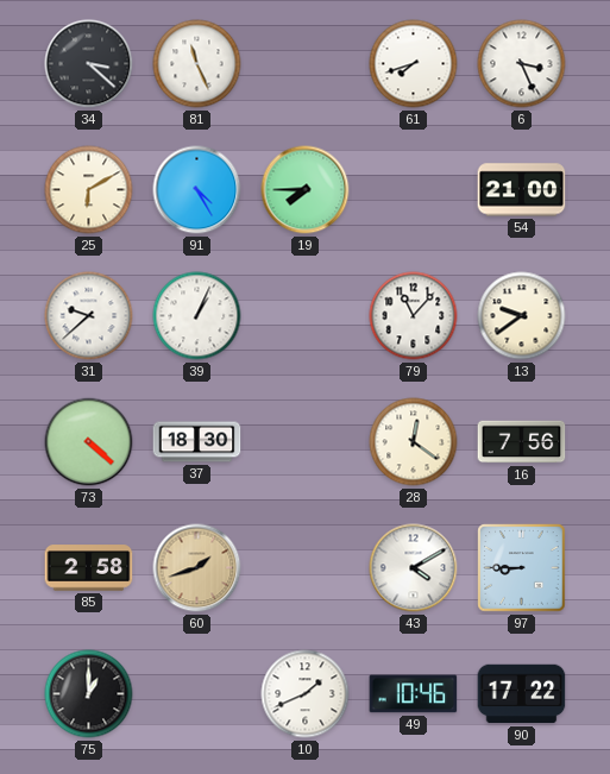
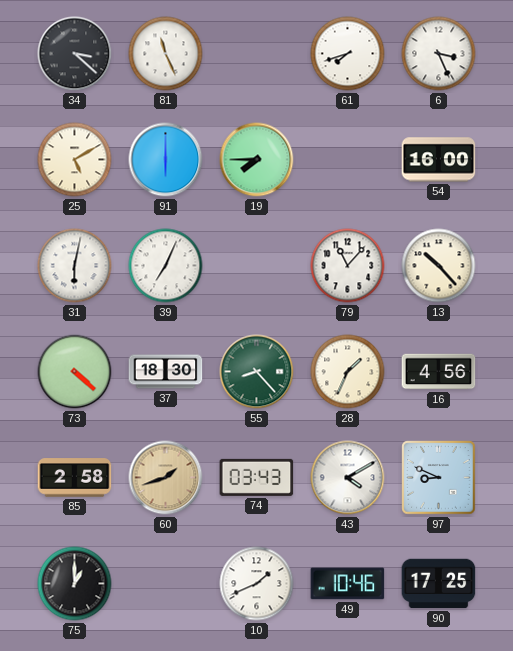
25: 6:10 -> 5:10 (75, 160)
91: 4:25 -> 6:00 (166, 160)
54: 21:00 -> 16:00 (439, 160)
31: 9:38 -> 6:02 (75, 266)
39: 1:04 -> 7:04 (166, 266)
13: 9:39 -> 10:23 (439, 266)
55: none -> 8:23 (257, 372)
28: 12:21 -> 1:34 (348, 372)
16: 7:56 -> 4:56 (439, 372)
74: none -> 03:43 (257, 477)
97: 8:45 -> 8:49 (439, 478)
90: 17:22 -> 17:25 (439, 584)
